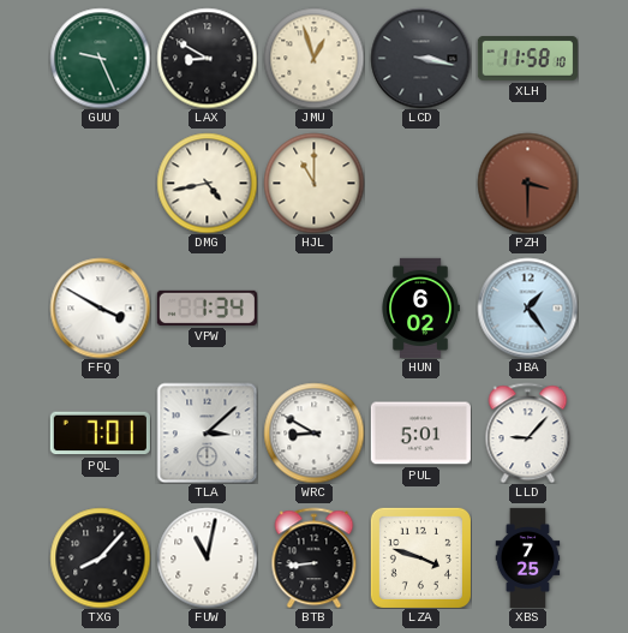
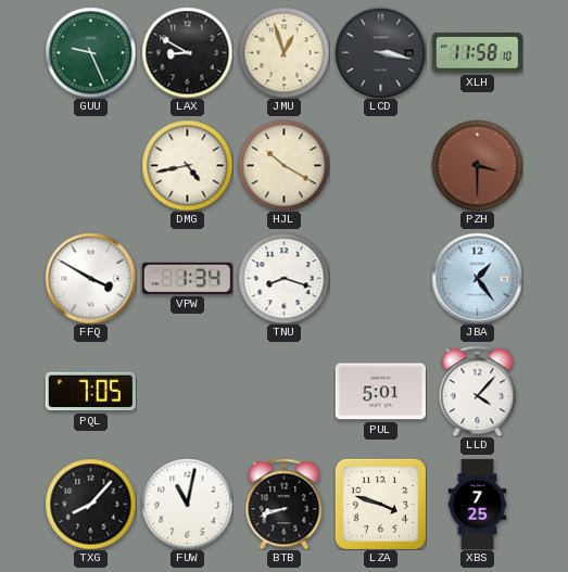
HJL: 11:00 -> 10:20 (283, 165)
TNU: none -> 8:18 (283, 278)
HUN: 6:02 -> none (420, 307)
PQL: 7:01 -> 7:05 (90, 392)
TLA: 3:08 -> none (207, 432)
WRC: 8:50 -> none (313, 432)
LLD: 9:07 -> 4:07 (478, 391)
BTB: 8:44 -> 8:42 (285, 504)
